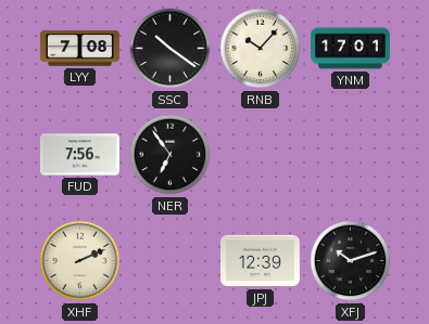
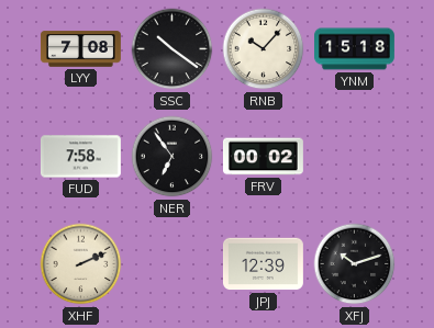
YNM: 17:01 -> 15:18 (355, 49)
FUD: 7:56 -> 7:58 (80, 157)
FRV: none -> 00:02 (263, 157)
